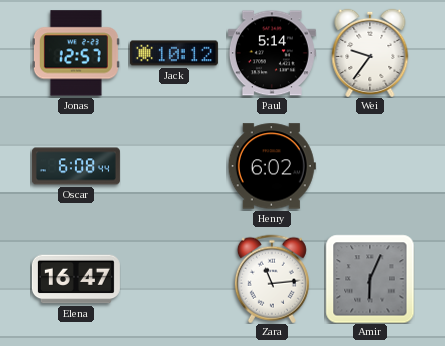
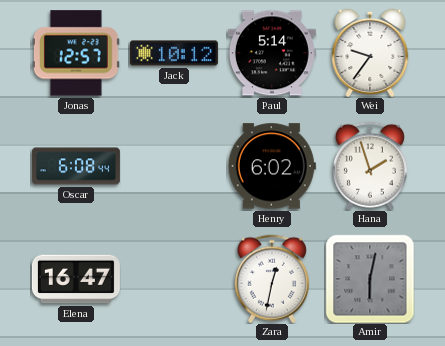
Hana: none -> 1:57 (370, 166)
Zara: 11:14 -> 12:32 (272, 279)
Amir: 6:04 -> 6:02 (370, 279)
